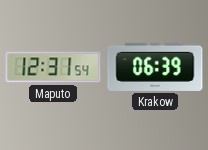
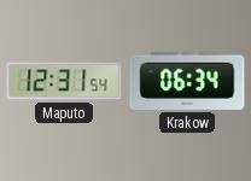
Krakow: 06:39 -> 06:34 (187, 81)
